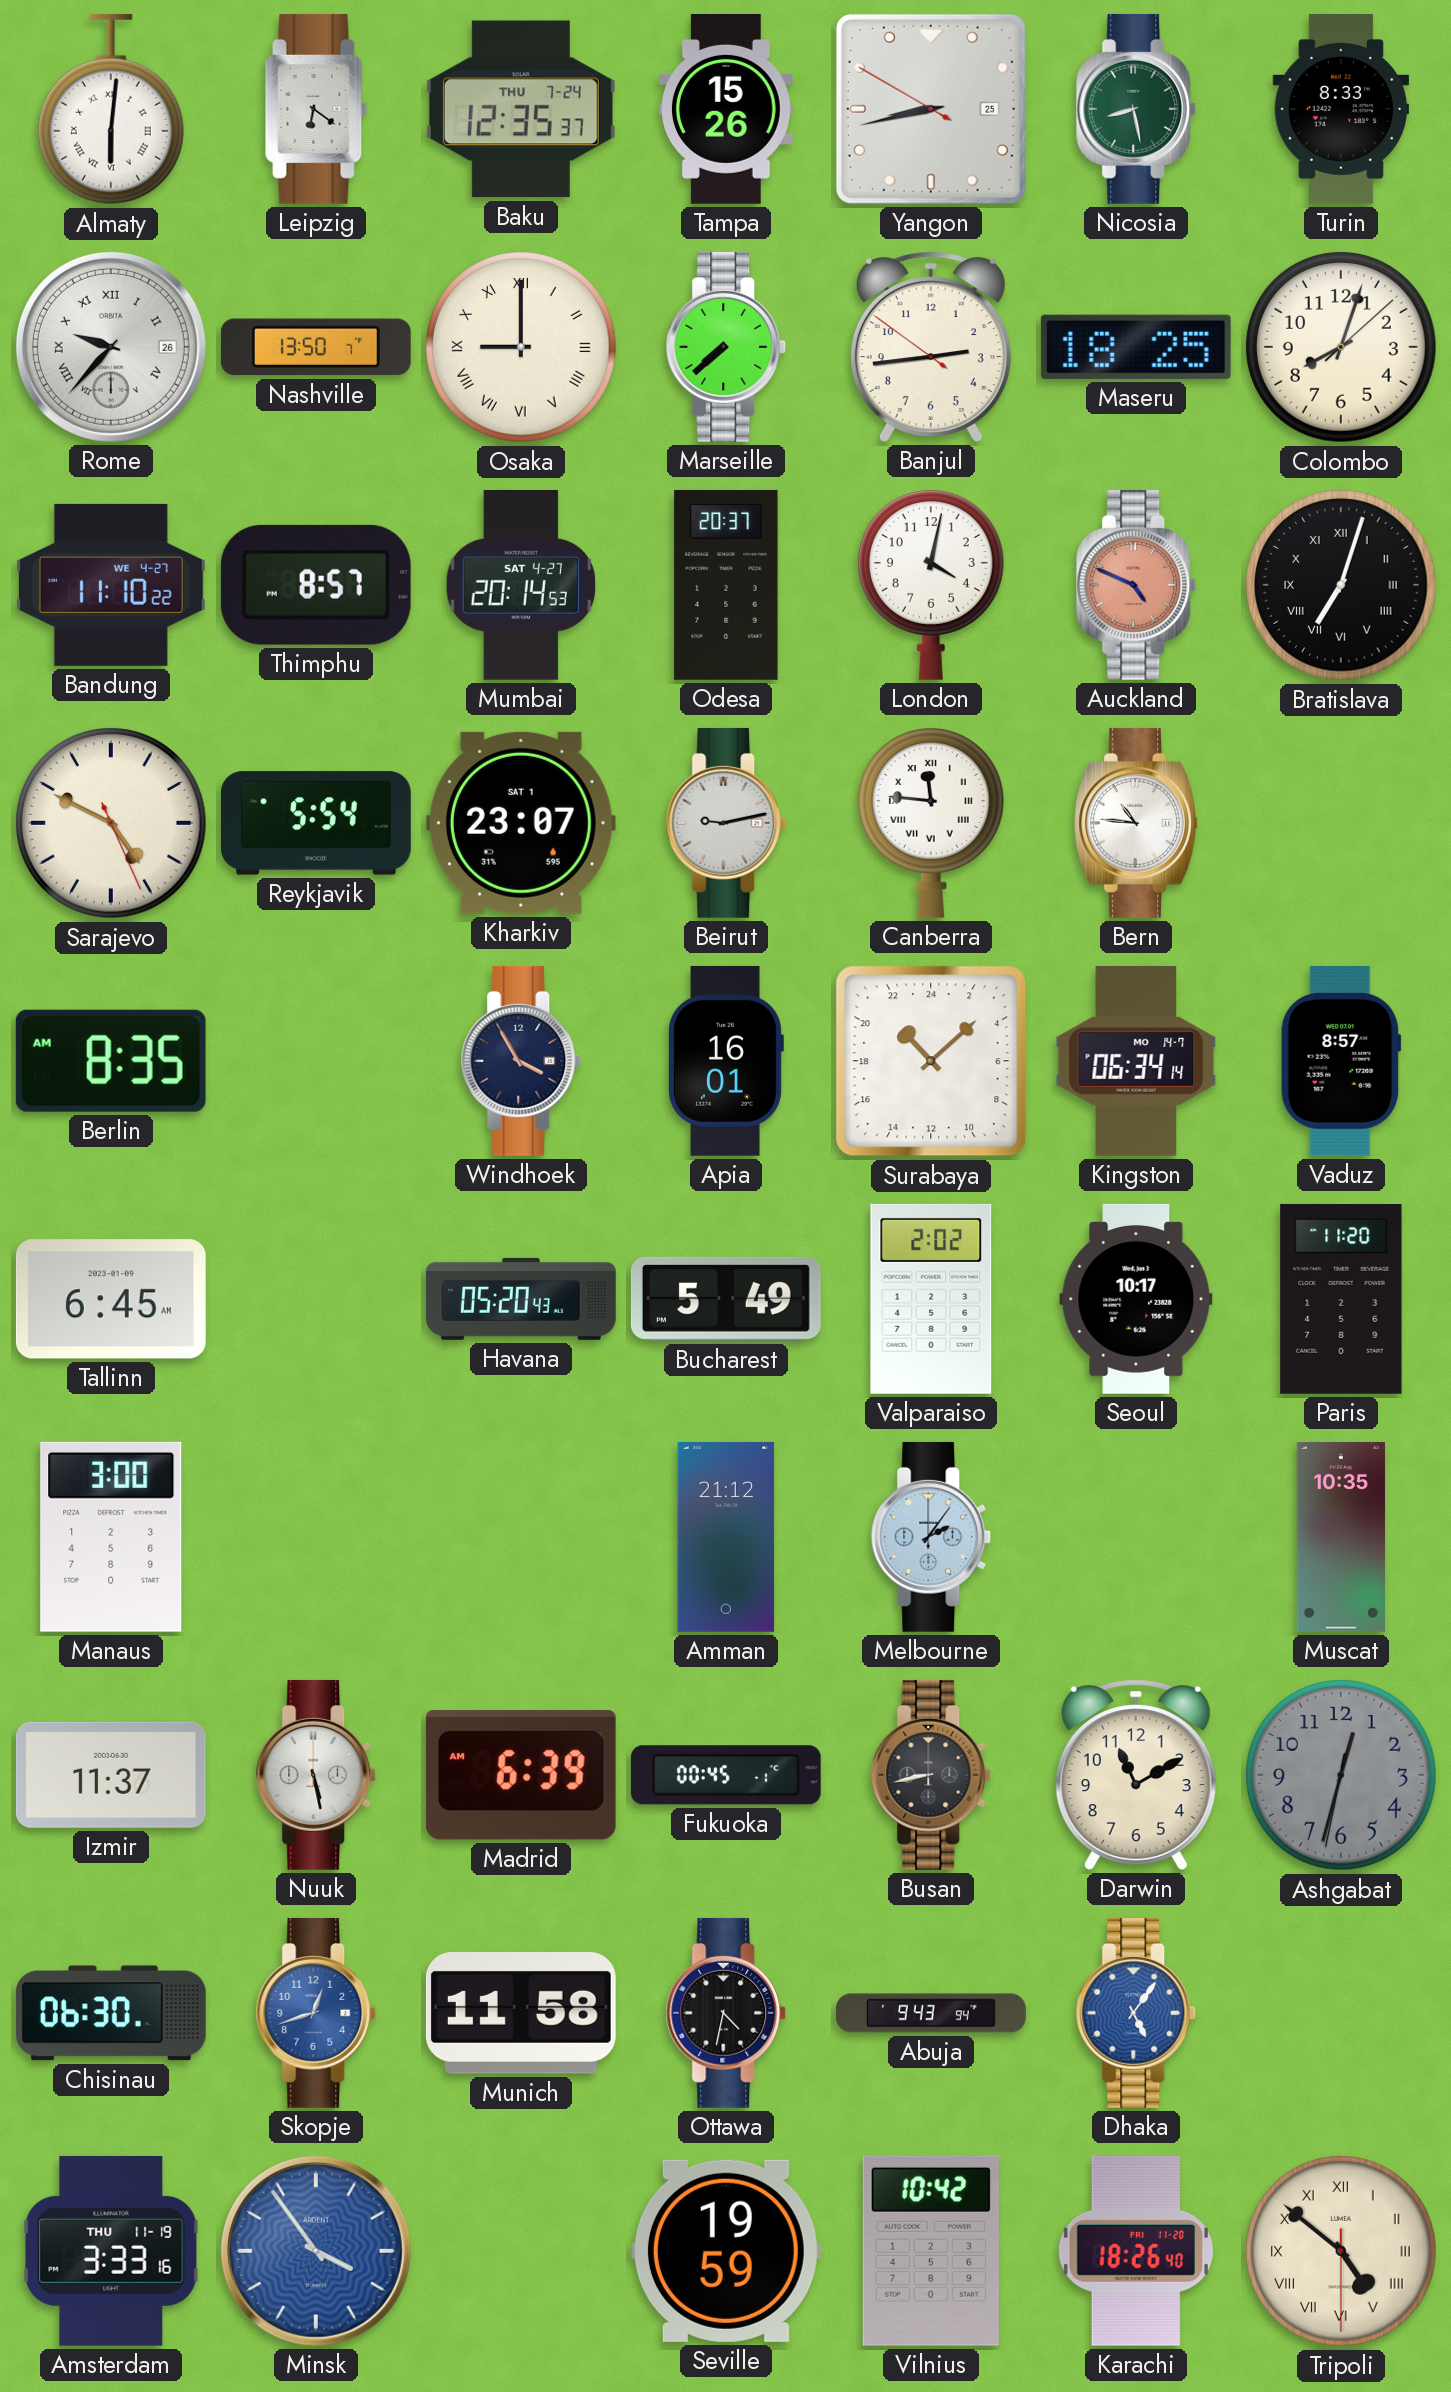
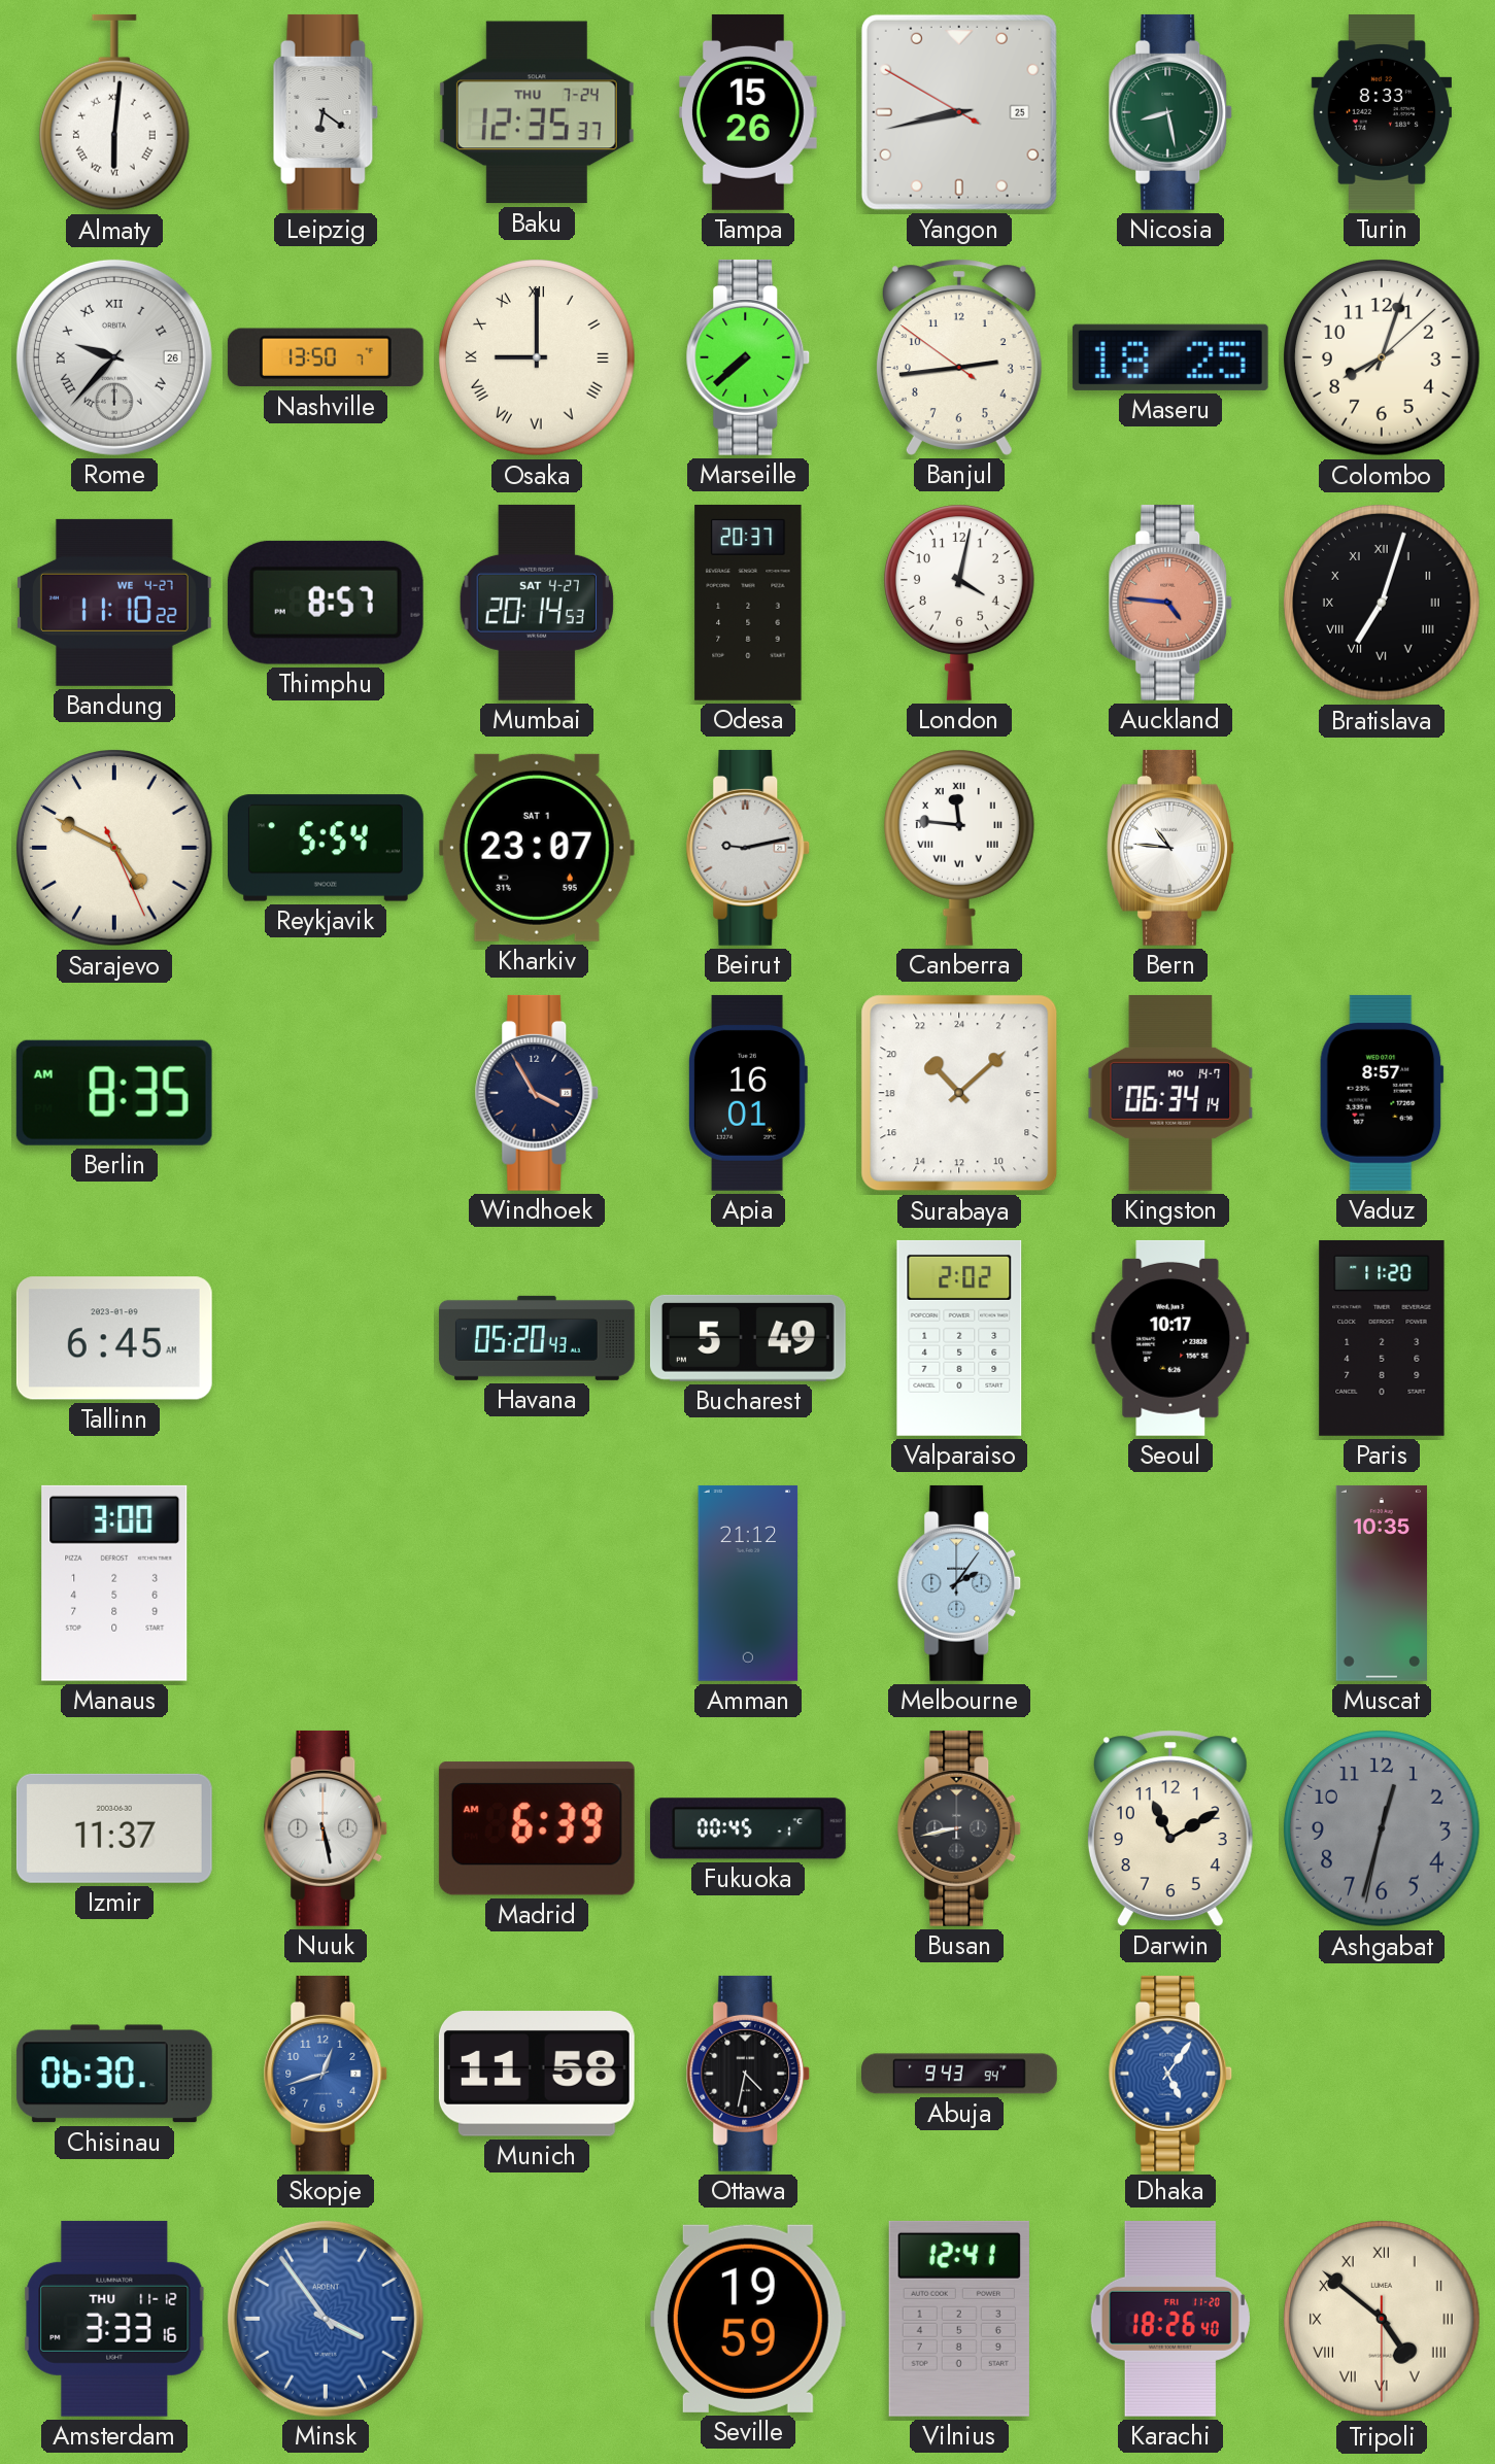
Auckland: 4:49 -> 4:46 (1170, 603)
Amsterdam date: THU 11-19 -> THU 11-12 (114, 2319)
Vilnius: 10:42 -> 12:41 (959, 2319)
